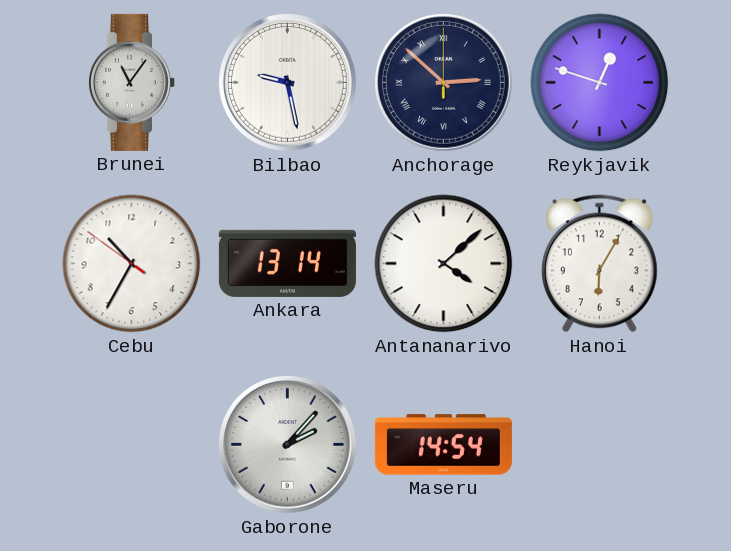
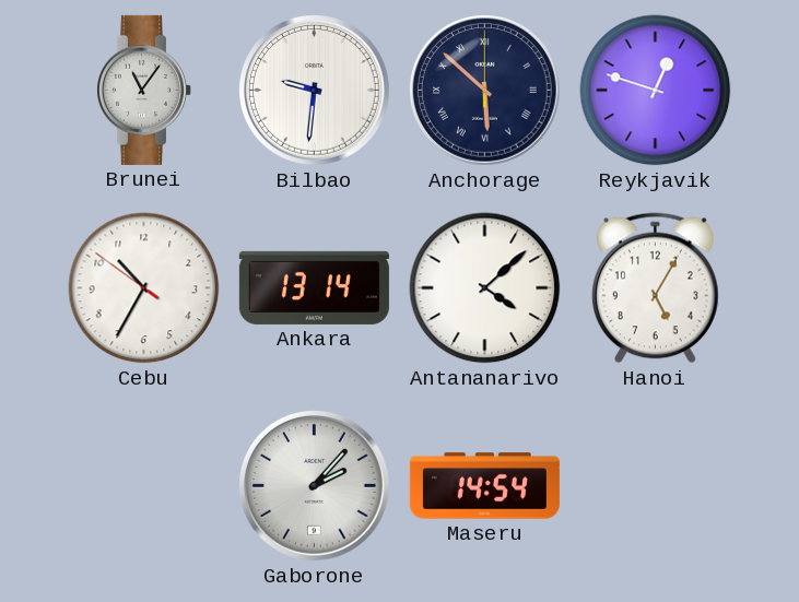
Bilbao: 9:28 -> 9:31 (315, 91)
Anchorage: 2:52 -> 5:52 (485, 91)
Hanoi: 6:05 -> 5:05 (655, 288)
